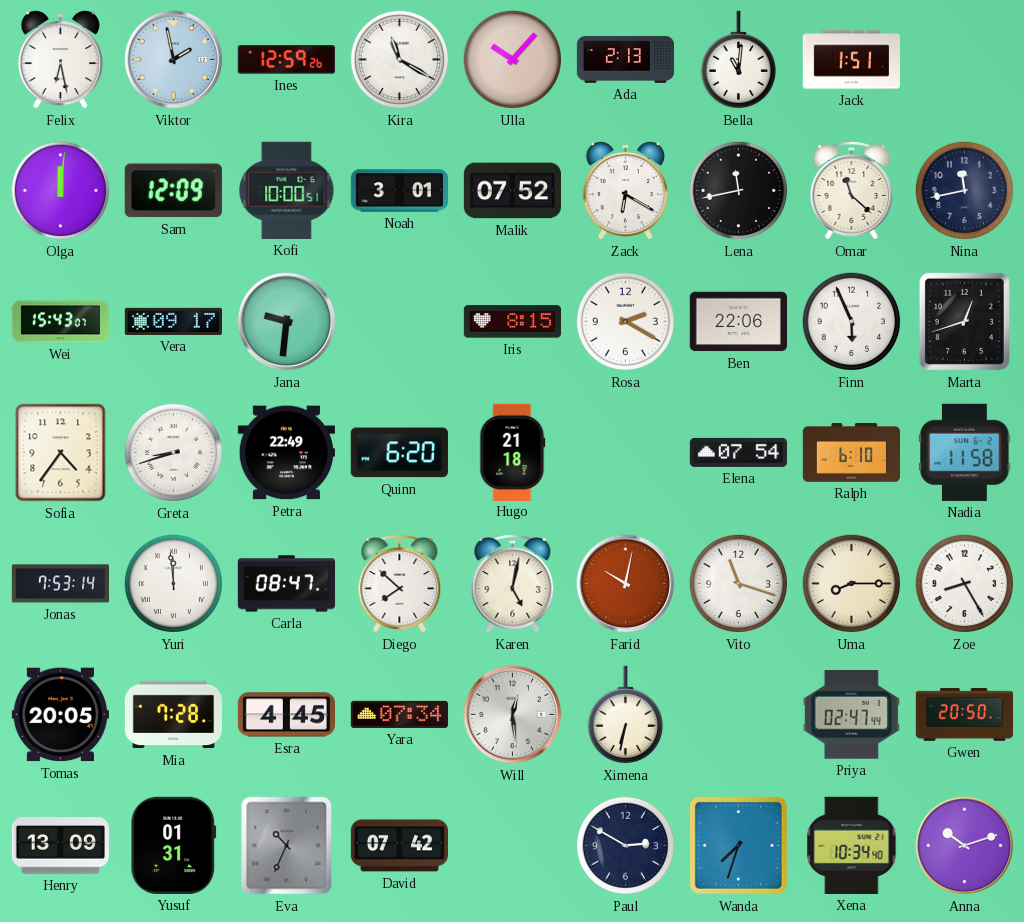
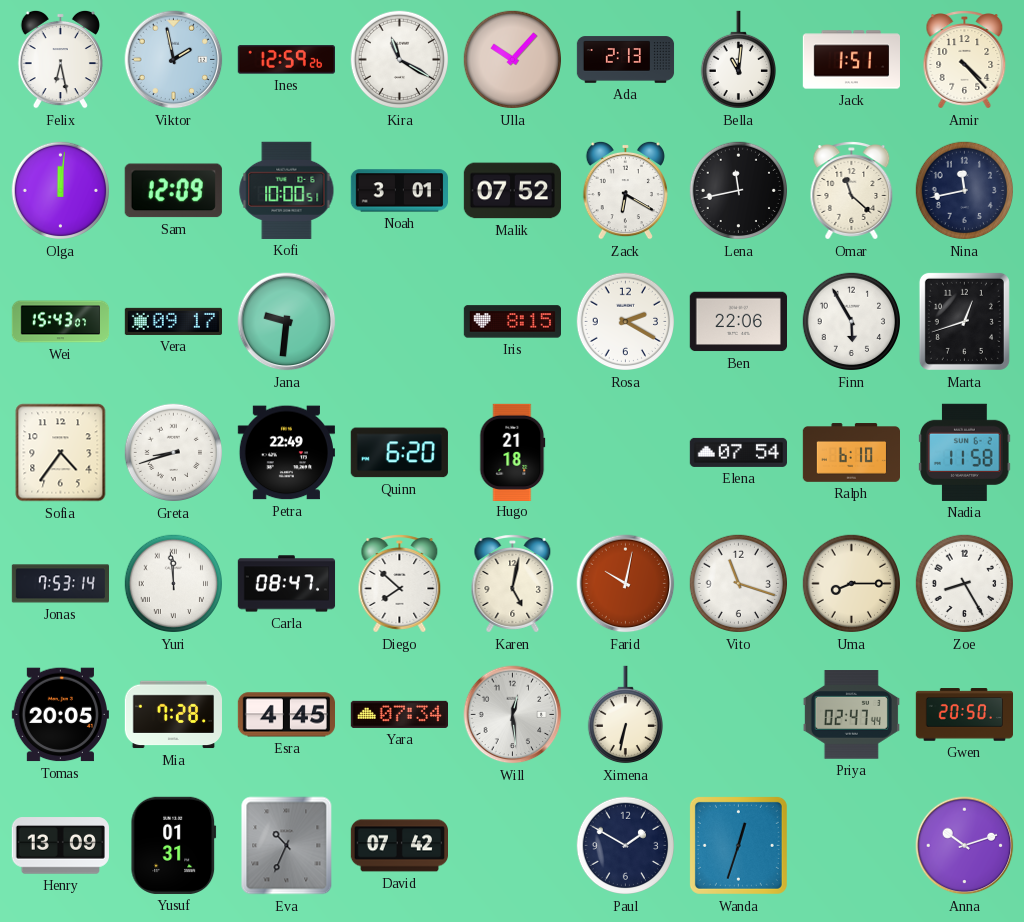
Amir: none -> 4:23 (965, 60)
Finn: 5:56 -> 5:55 (852, 322)
Paul: 2:50 -> 1:50 (626, 846)
Wanda: 7:33 -> 12:33 (738, 845)
Xena: 10:34 -> none (852, 845)
